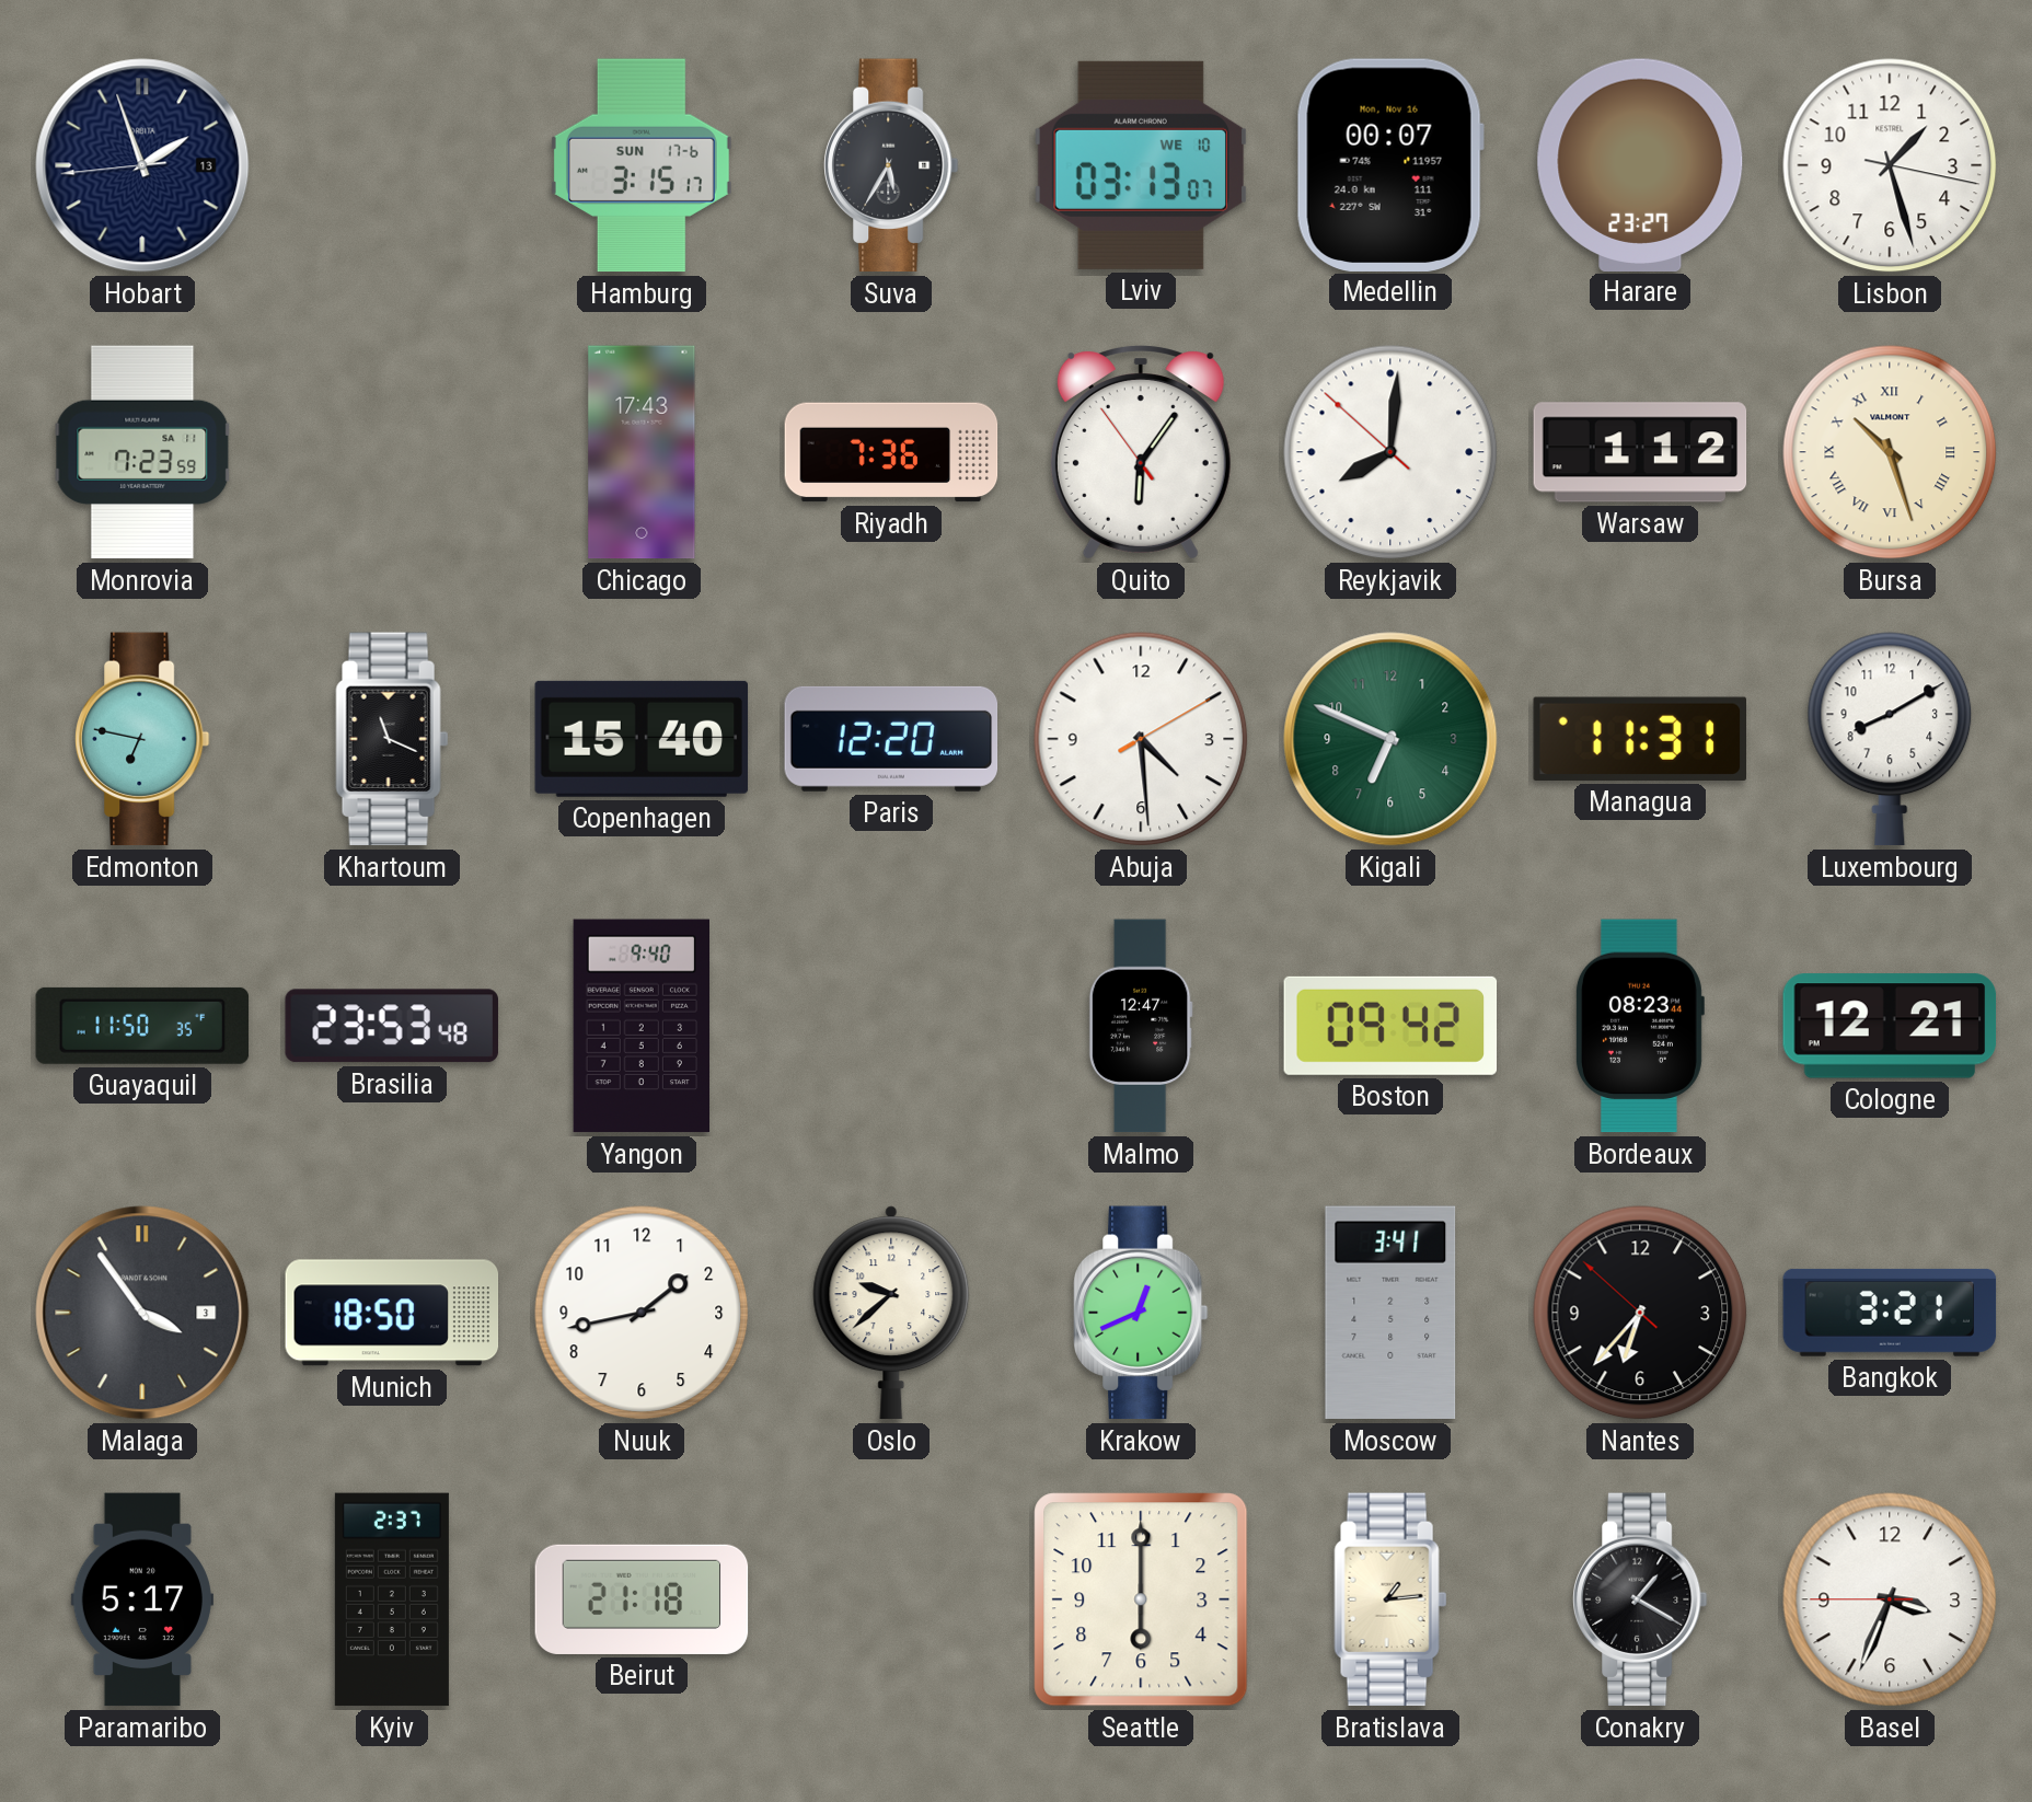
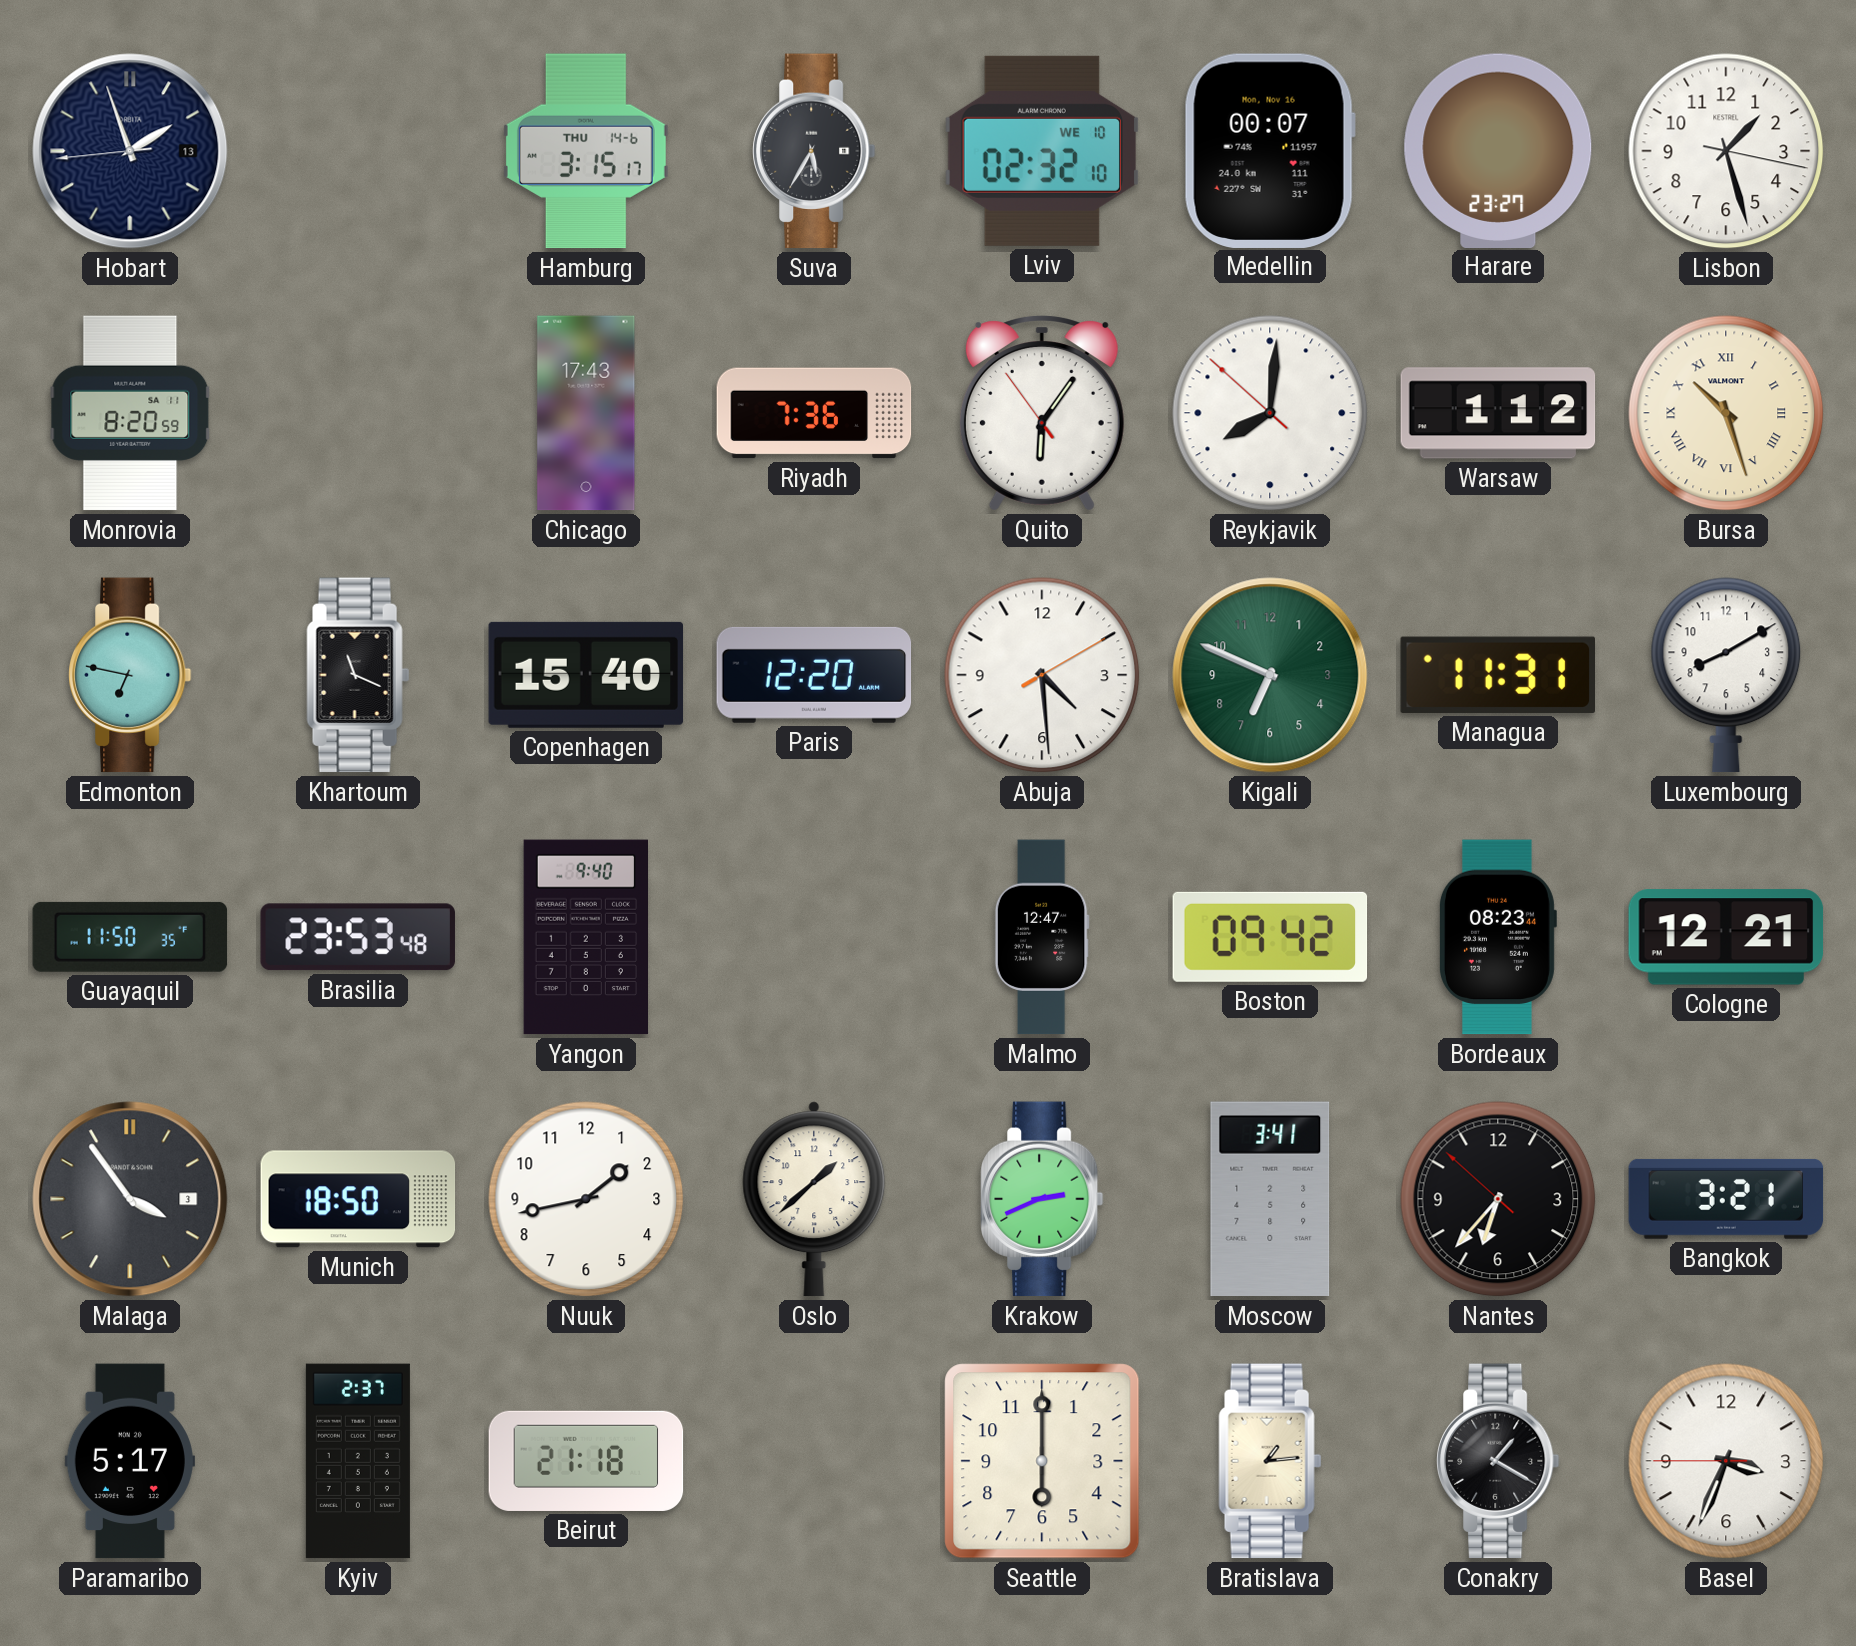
Hamburg date: SUN 17-6 -> THU 14-6 (586, 151)
Lviv: 03:13 -> 02:32 (1041, 151)
Monrovia: 7:23 -> 8:20 (130, 413)
Oslo: 9:38 -> 1:38 (814, 1199)
Krakow: 12:41 -> 2:41 (1043, 1199)
